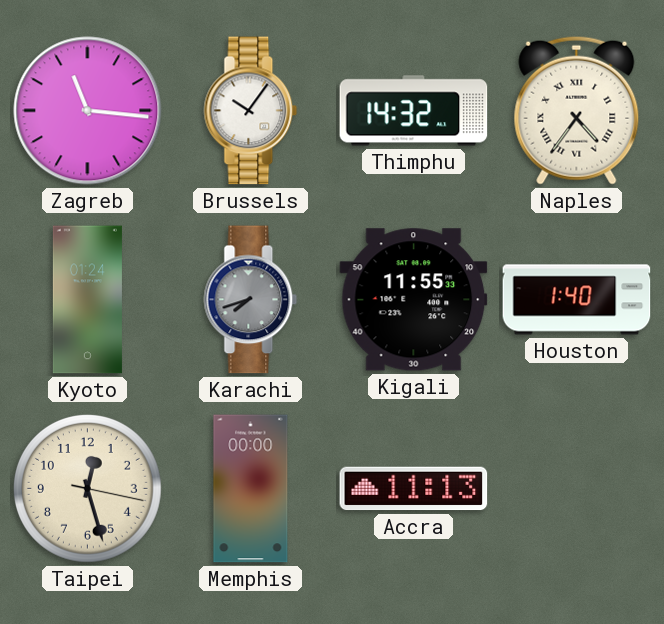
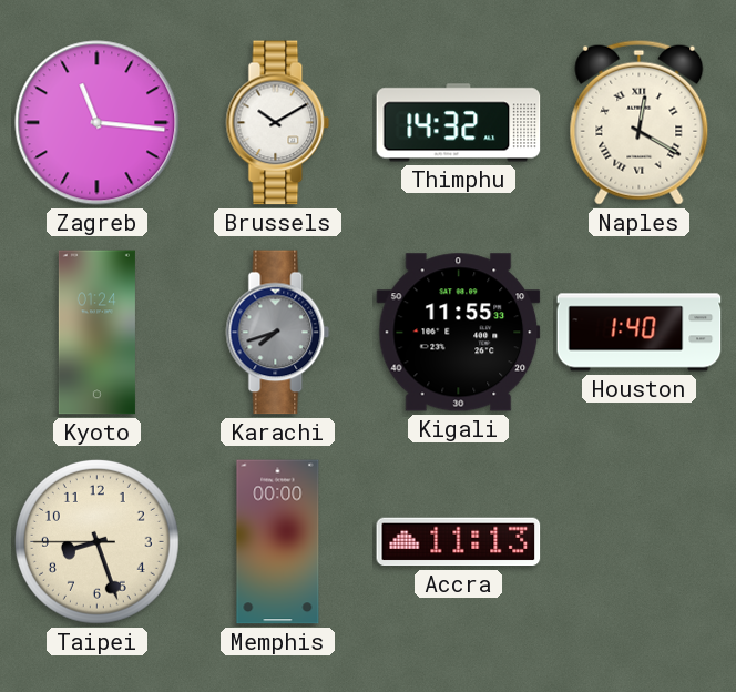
Brussels: 10:06 -> 10:10 (278, 123)
Naples: 4:36 -> 12:20 (640, 122)
Taipei: 12:27 -> 8:26 (96, 541)
